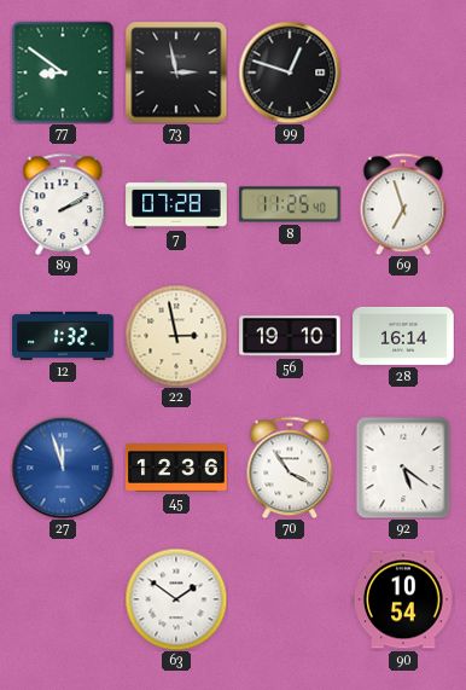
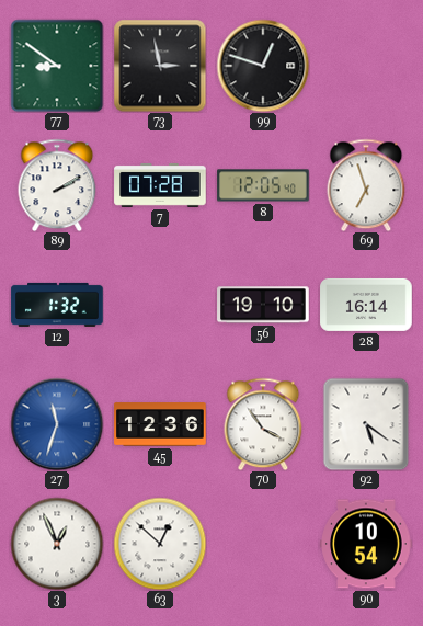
8: 11:25 -> 12:05 (263, 185)
22: 2:58 -> none (176, 336)
27: 11:57 -> 11:33 (57, 424)
3: none -> 12:56 (57, 544)
63: 1:51 -> 12:52 (160, 544)
